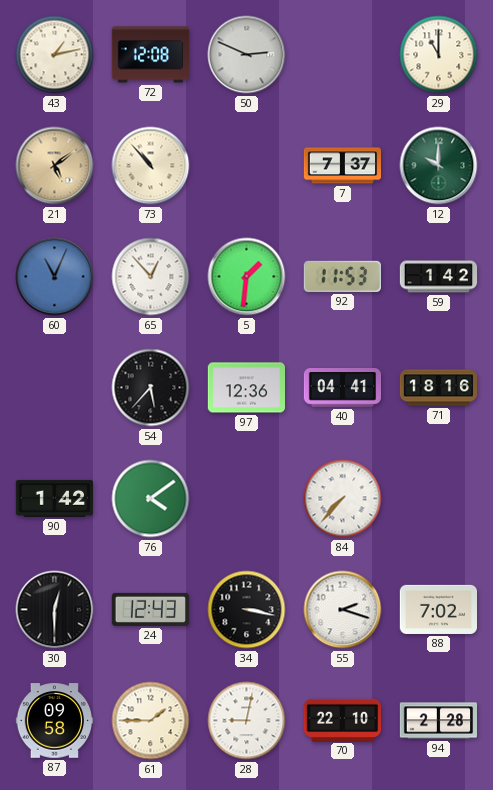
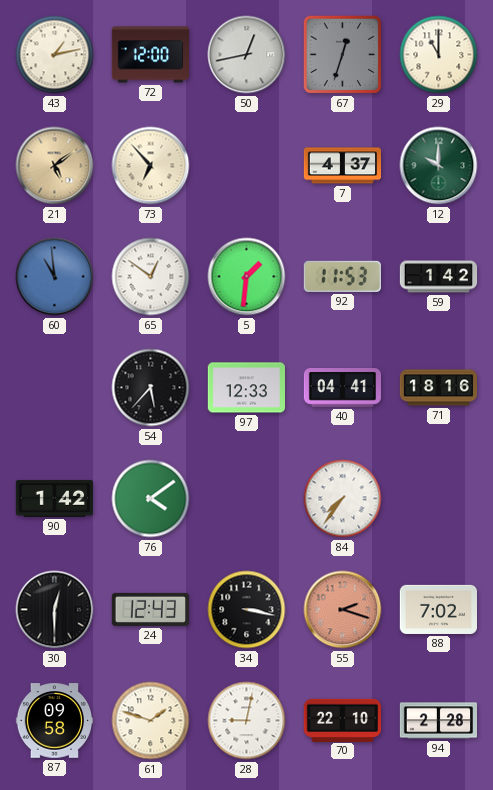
72: 12:08 -> 12:00 (150, 55)
50: 2:49 -> 12:43 (247, 55)
67: none -> 12:33 (343, 55)
73: 10:53 -> 6:53 (151, 166)
7: 7:37 -> 4:37 (342, 166)
60: 11:04 -> 10:59 (55, 277)
65: 12:53 -> 12:51 (151, 277)
97: 12:36 -> 12:33 (246, 388)
84: 7:37 -> 7:36 (343, 499)
55 dial: white -> salmon (343, 610)
61: 1:45 -> 1:48 (151, 721)
